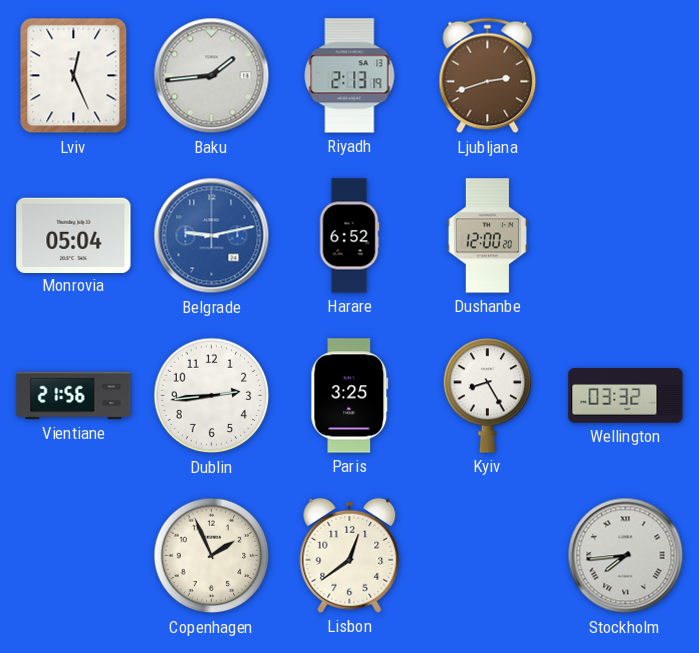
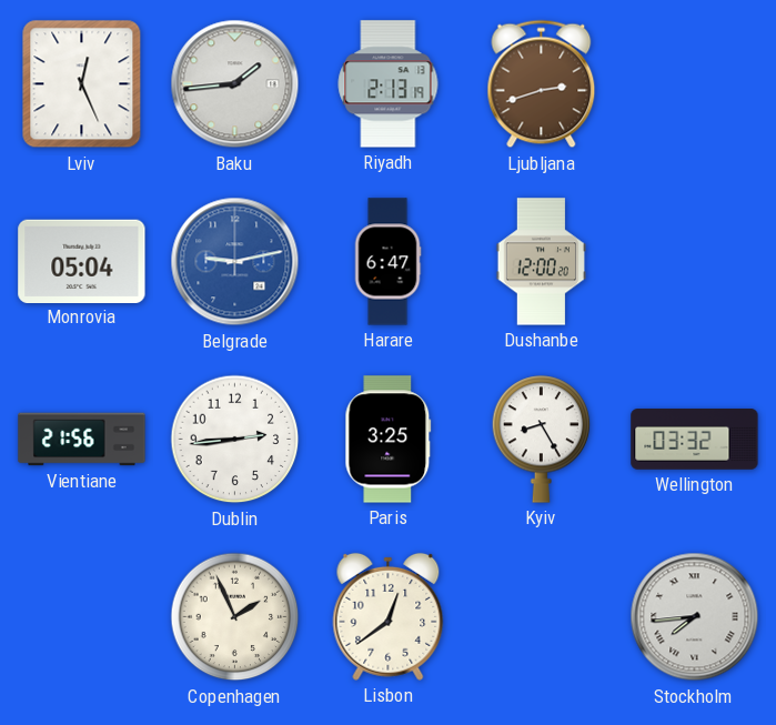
Harare: 6:52 -> 6:47 (387, 262)
